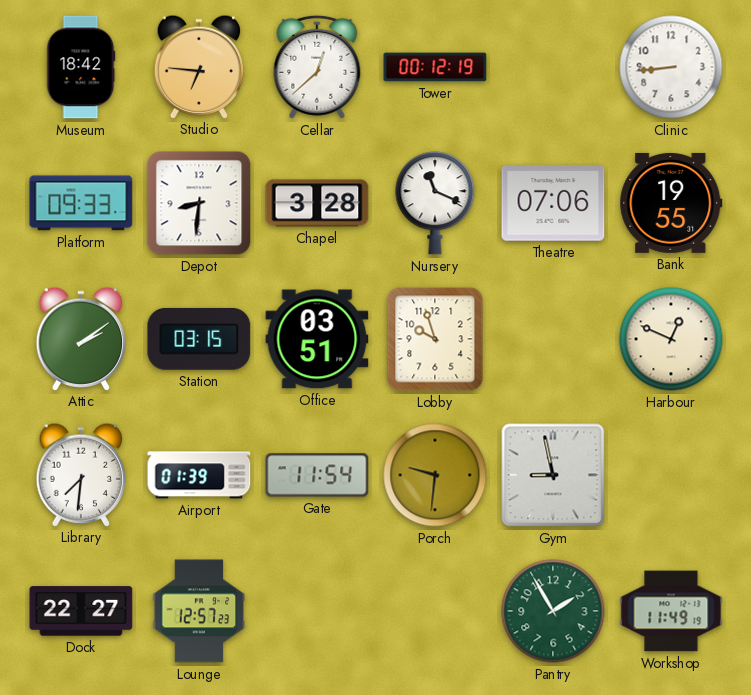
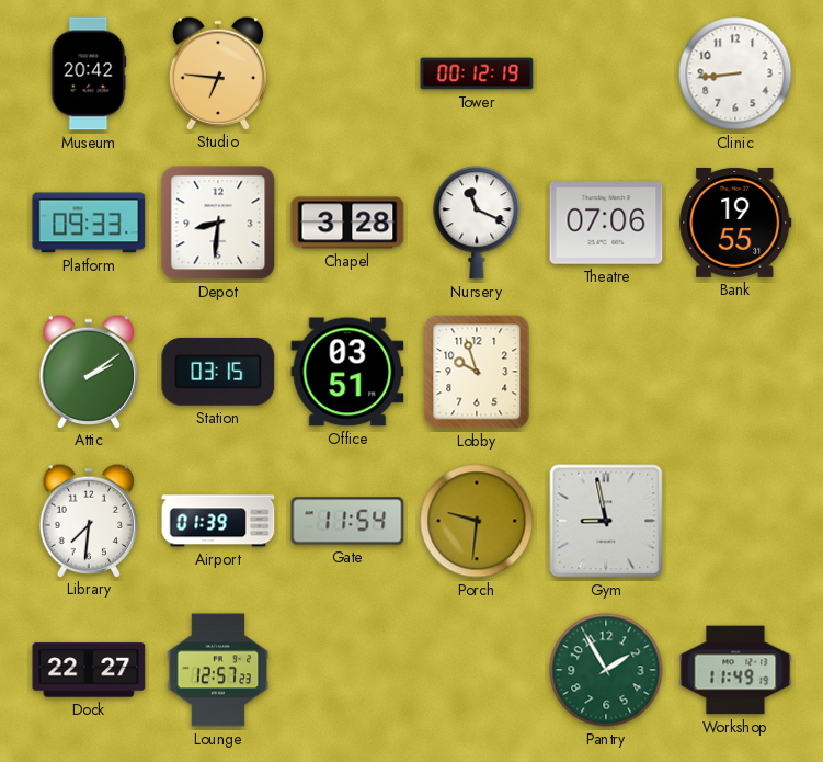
Museum: 18:42 -> 20:42 (89, 73)
Cellar: 12:38 -> none (317, 67)
Harbour: 12:49 -> none (671, 339)
